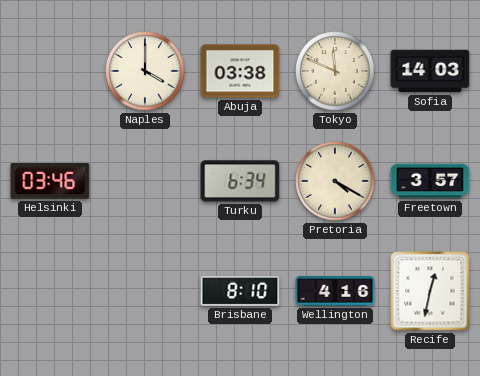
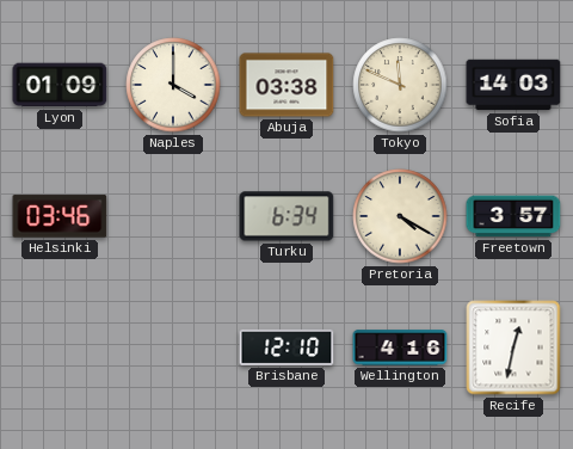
Lyon: none -> 01:09 (60, 85)
Brisbane: 8:10 -> 12:10 (286, 347)
